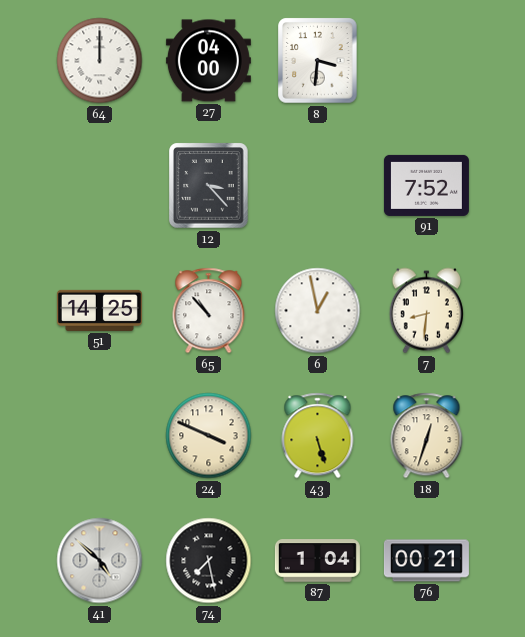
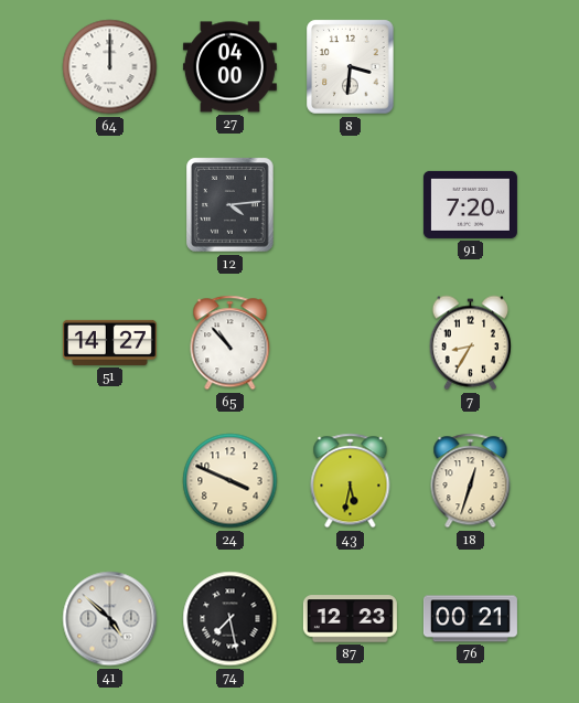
12: 3:23 -> 4:14 (230, 205)
91: 7:52 -> 7:20 (470, 204)
51: 14:25 -> 14:27 (109, 342)
6: 12:58 -> none (318, 311)
7: 8:31 -> 8:35 (470, 343)
43: 5:27 -> 5:32 (351, 481)
87: 1:04 -> 12:23 (350, 619)
